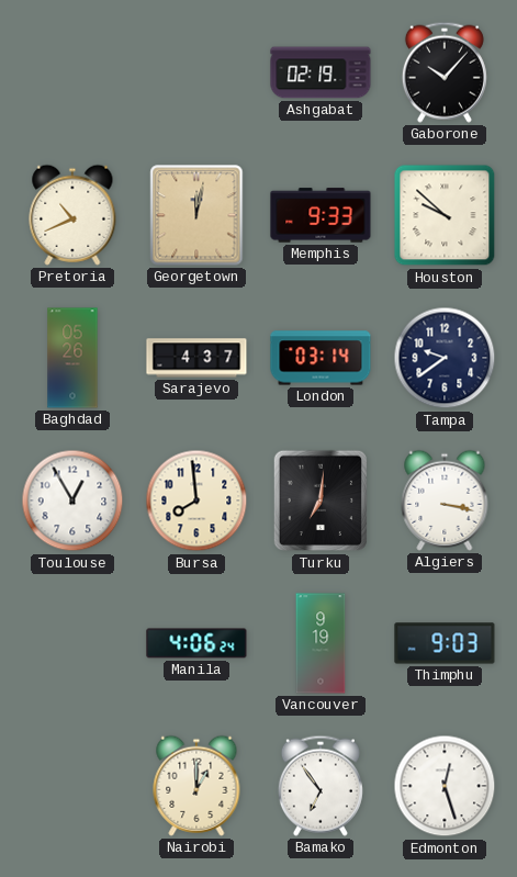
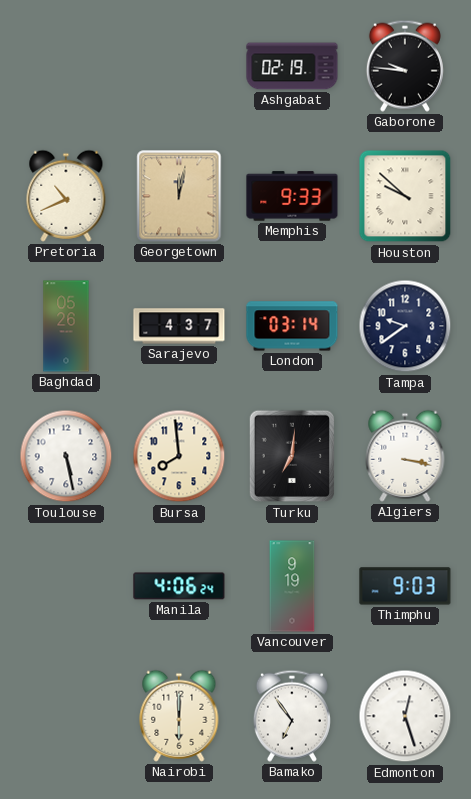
Gaborone: 10:07 -> 9:46 (405, 66)
Toulouse: 12:55 -> 5:28 (66, 456)
Nairobi: 1:00 -> 6:00 (179, 716)
